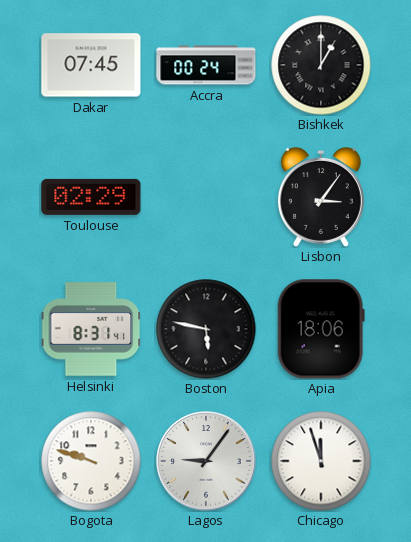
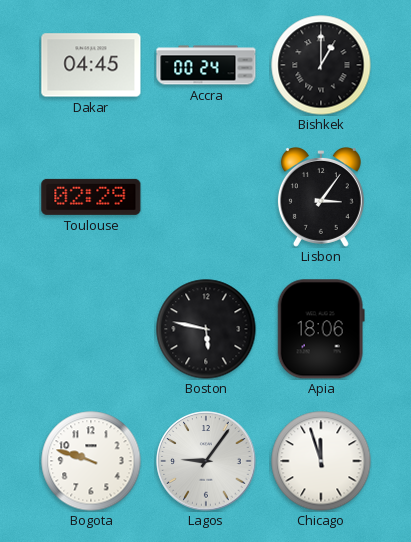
Dakar: 07:45 -> 04:45 (91, 65)
Helsinki: 8:31 -> none (91, 329)
